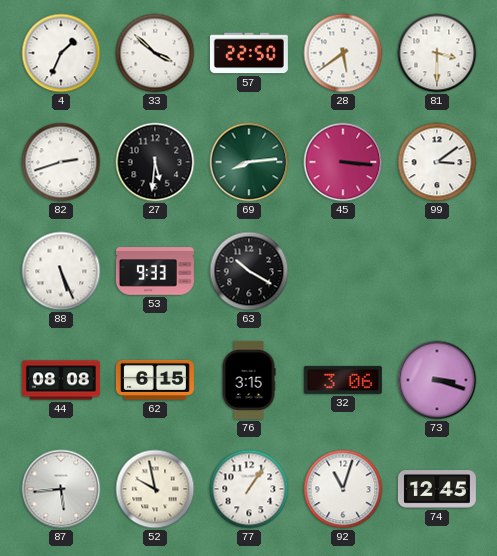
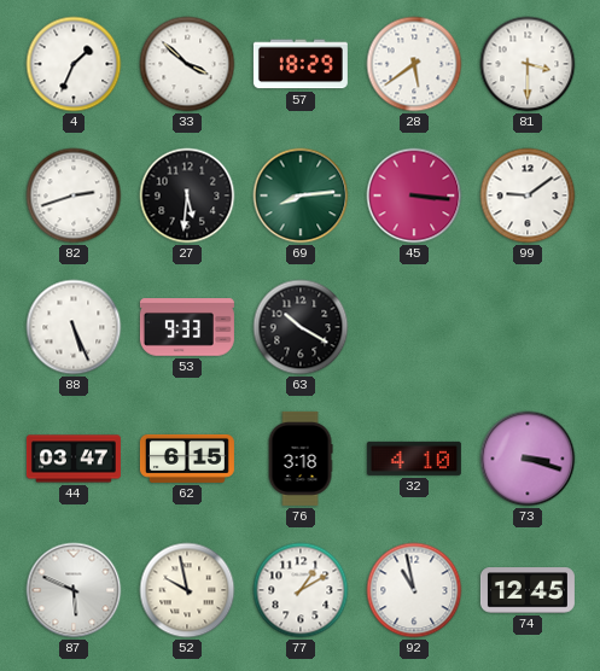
57: 22:50 -> 18:29 (301, 64)
99: 3:09 -> 9:09 (528, 196)
44: 08:08 -> 03:47 (74, 459)
76: 3:15 -> 3:18 (301, 459)
32: 3:06 -> 4:10 (414, 459)
87: 5:44 -> 5:49 (74, 590)
77: 1:06 -> 1:10 (301, 590)
92: 11:03 -> 10:58 (414, 590)
